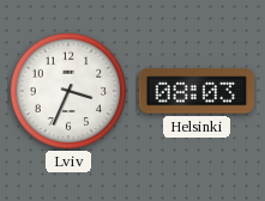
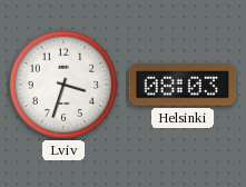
Lviv: 3:34 -> 3:33 (63, 85)
